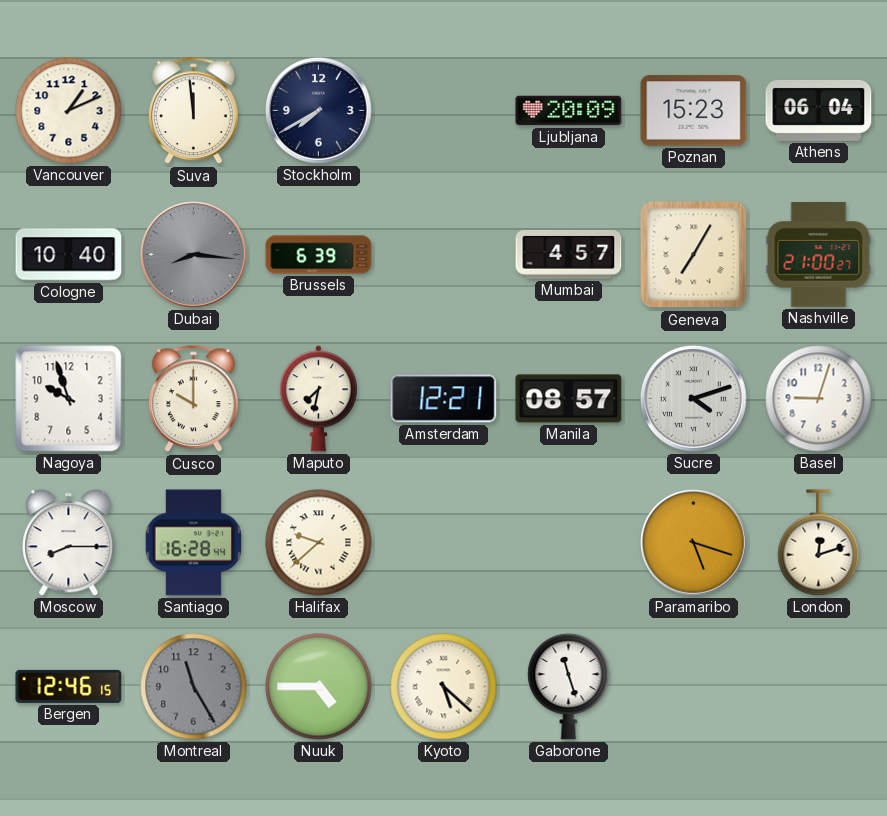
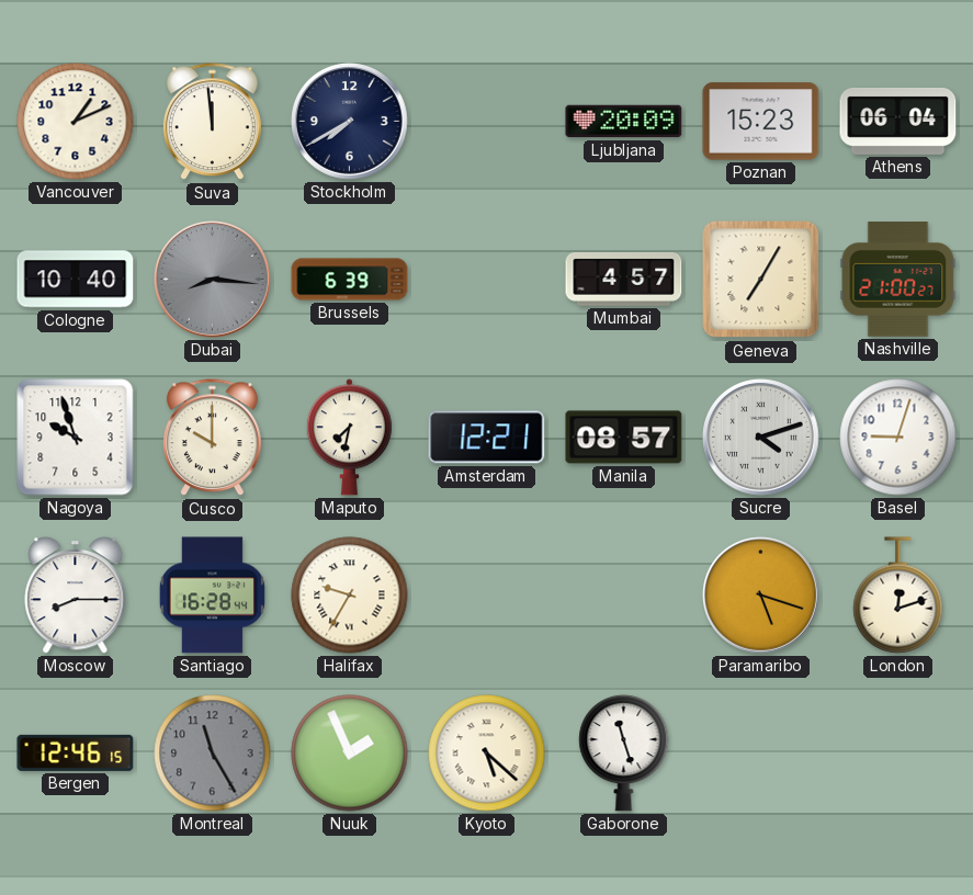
Halifax: 9:38 -> 9:35 (350, 596)
Nuuk: 4:45 -> 1:56 (350, 754)
